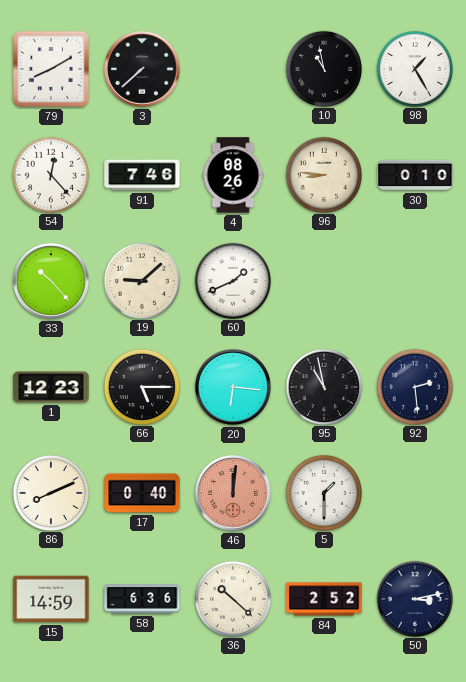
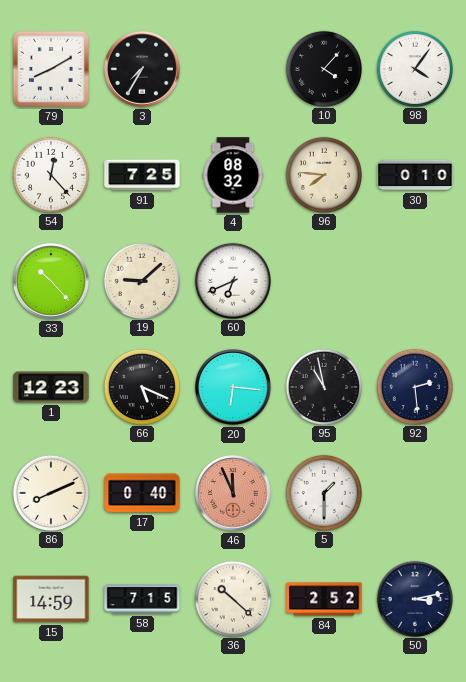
3: 7:38 -> 7:35 (143, 70)
10: 10:58 -> 4:07 (323, 68)
98: 1:25 -> 4:06 (414, 68)
91: 7:46 -> 7:25 (142, 175)
4: 08:26 -> 08:32 (233, 175)
96: 8:46 -> 7:46 (323, 174)
60: 1:41 -> 6:41 (232, 280)
66: 5:15 -> 5:19 (141, 386)
46: 12:01 -> 11:56 (234, 494)
58: 6:36 -> 7:15 (142, 599)
